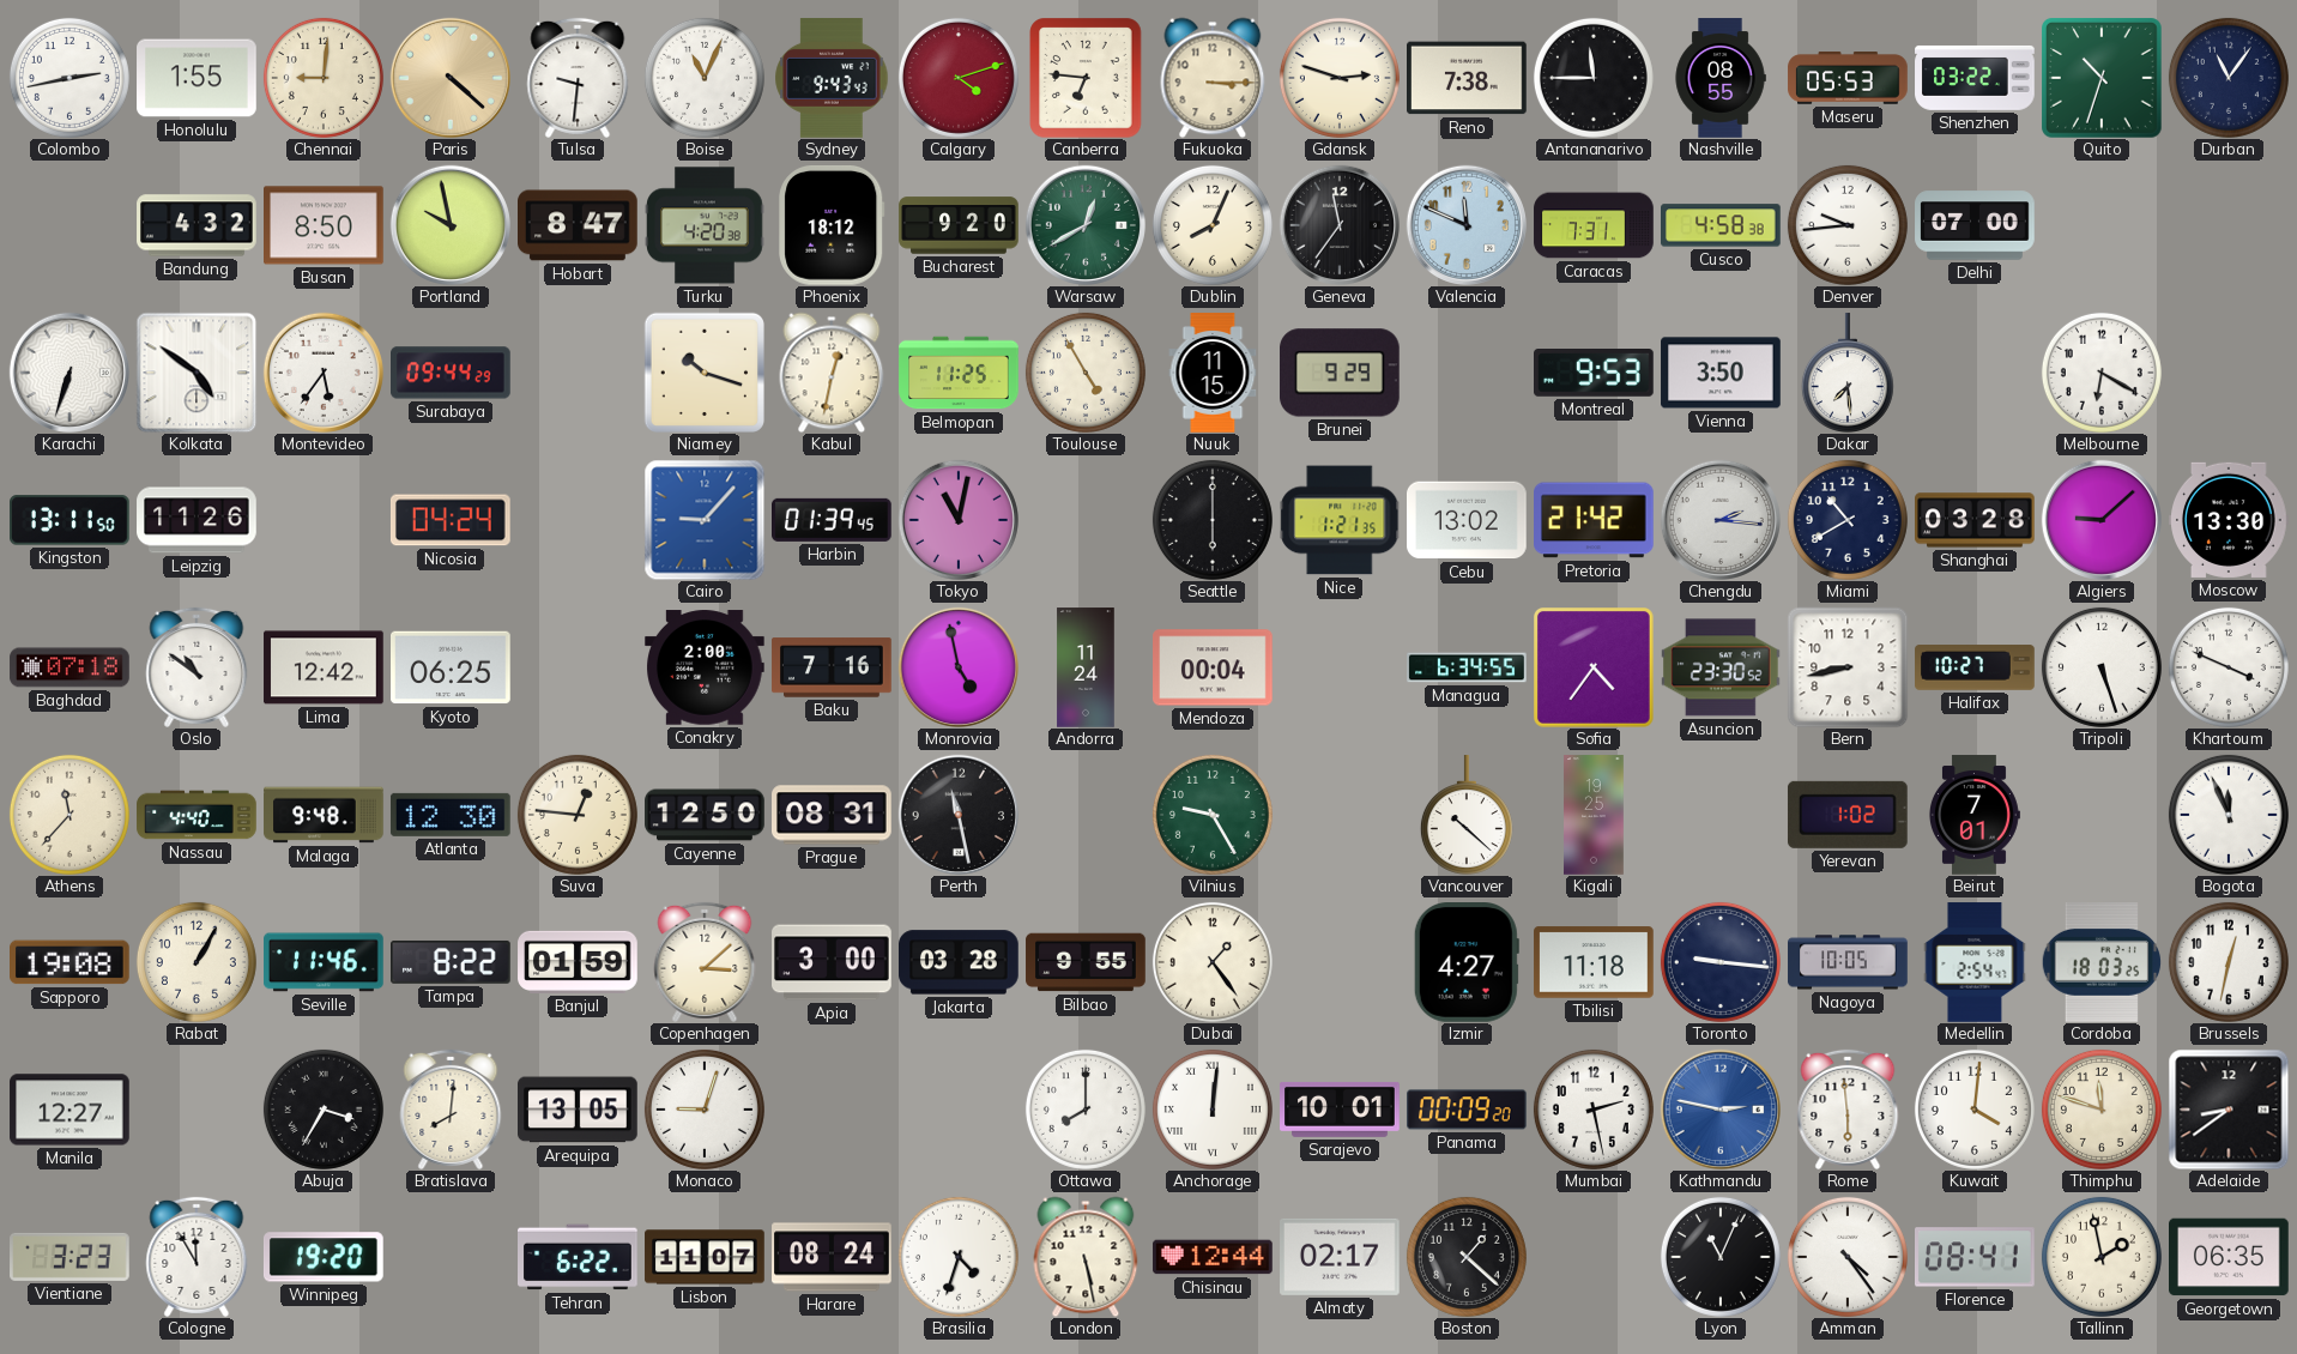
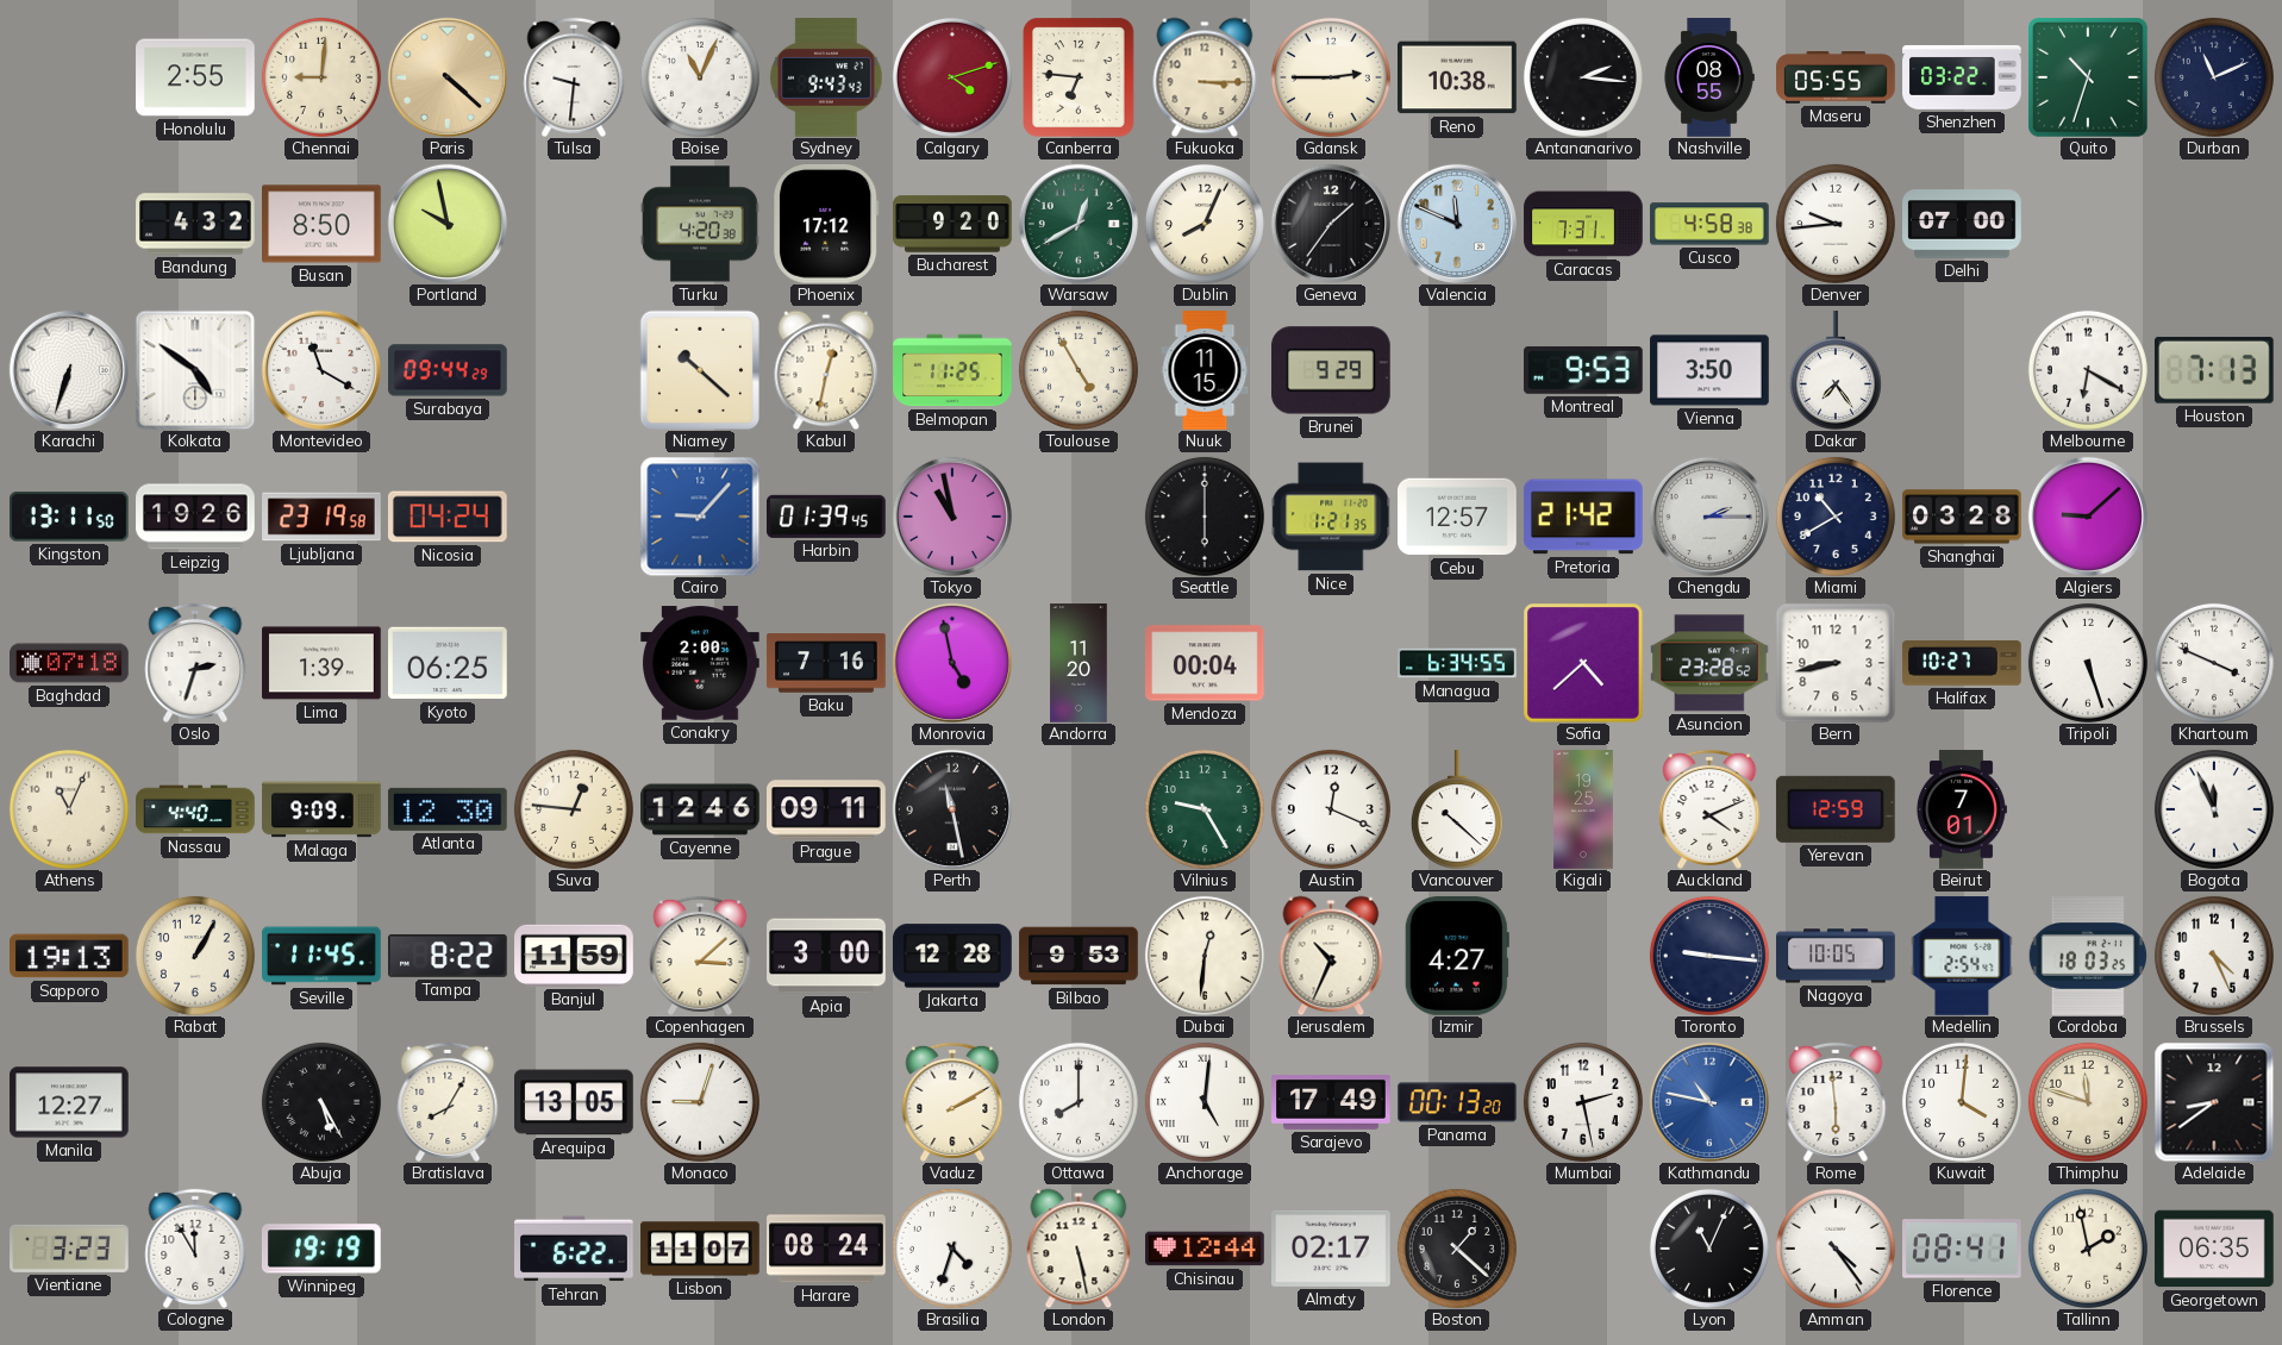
Colombo: 2:43 -> none (69, 78)
Honolulu: 1:55 -> 2:55 (195, 77)
Gdansk: 2:48 -> 2:45 (1331, 77)
Reno: 7:38 -> 10:38 (1458, 77)
Antananarivo: 11:45 -> 2:16 (1583, 77)
Maseru: 05:53 -> 05:55 (1836, 79)
Durban: 11:06 -> 11:11 (2214, 77)
Hobart: 8:47 -> none (579, 225)
Phoenix: 18:12 -> 17:12 (826, 225)
Geneva: 11:36 -> 1:36 (1330, 223)
Montevideo: 5:36 -> 11:20 (320, 369)
Niamey: 10:18 -> 10:22 (699, 369)
Dakar: 7:29 -> 7:24 (1836, 370)
Houston: none -> 7:13 (2214, 370)
Leipzig: 11:26 -> 19:26 (195, 517)
Ljubljana: none -> 23:19 (321, 517)
Tokyo: 11:02 -> 10:58 (951, 515)
Cebu: 13:02 -> 12:57 (1458, 517)
Chengdu: 2:16 -> 2:15 (1708, 515)
Moscow: 13:30 -> none (2229, 520)
Oslo: 10:51 -> 2:33 (195, 663)
Lima: 12:42 -> 1:39 (321, 663)
Andorra: 11:24 -> 11:20 (1079, 663)
Sofia: 4:36 -> 4:38 (1584, 664)
Asuncion: 23:30 -> 23:28 (1711, 663)
Athens: 11:37 -> 11:04 (69, 809)
Malaga: 9:48 -> 9:09 (321, 809)
Cayenne: 12:50 -> 12:46 (700, 809)
Prague: 08:31 -> 09:11 (827, 809)
Austin: none -> 12:19 (1331, 809)
Auckland: none -> 4:11 (1709, 809)
Yerevan: 1:02 -> 12:59 (1836, 809)
Sapporo: 19:08 -> 19:13 (70, 956)
Seville: 11:46 -> 11:45 (321, 956)
Banjul: 01:59 -> 11:59 (574, 956)
Jakarta: 03:28 -> 12:28 (954, 956)
Bilbao: 9:55 -> 9:53 (1079, 956)
Dubai: 1:24 -> 12:31 (1205, 956)
Jerusalem: none -> 10:34 (1331, 956)
Tbilisi: 11:18 -> none (1594, 962)
Brussels: 12:32 -> 4:26 (2214, 956)
Abuja: 3:35 -> 5:25 (321, 1102)
Bratislava: 8:01 -> 8:05 (448, 1102)
Vaduz: none -> 2:10 (952, 1102)
Anchorage: 12:01 -> 5:01 (1205, 1102)
Sarajevo: 10:01 -> 17:49 (1331, 1102)
Panama: 00:09 -> 00:13 (1457, 1102)
Kathmandu: 2:47 -> 10:47 (1708, 1101)
Winnipeg: 19:20 -> 19:19 (321, 1249)
